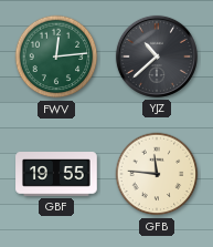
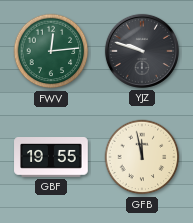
YJZ: 10:38 -> 9:48 (142, 51)
GFB: 11:46 -> 11:58 (142, 157)
